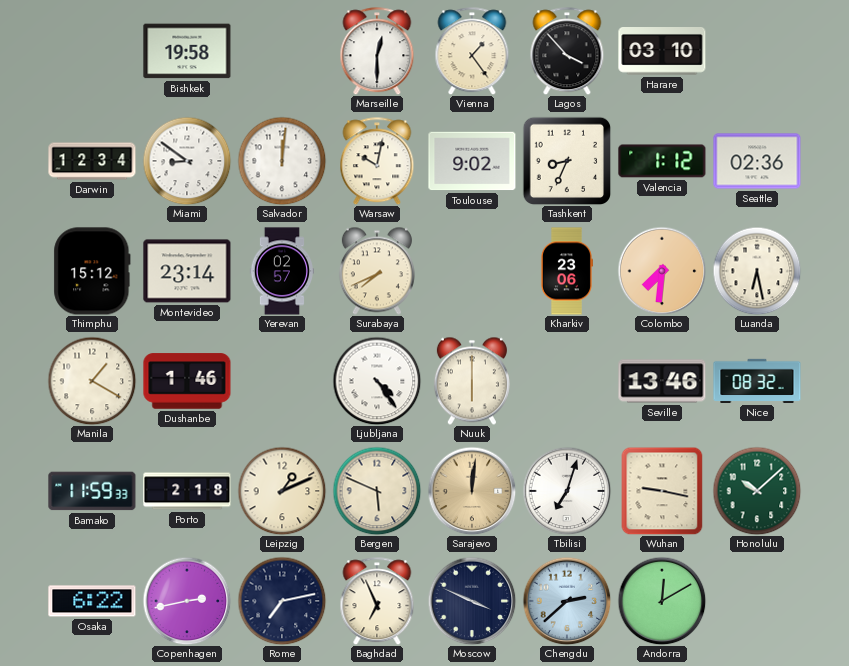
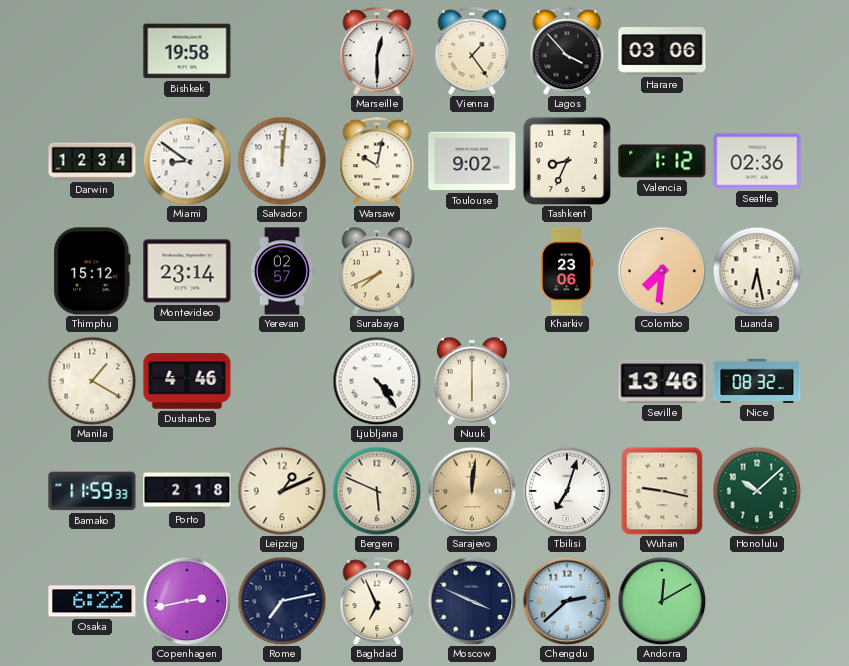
Harare: 03:10 -> 03:06 (662, 52)
Dushanbe: 1:46 -> 4:46 (187, 381)
